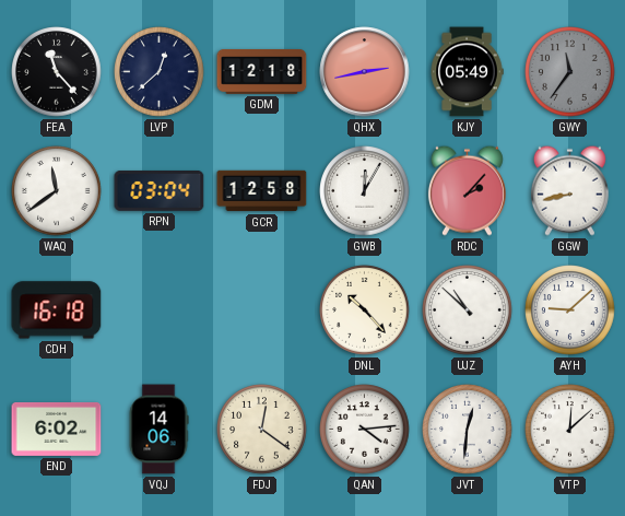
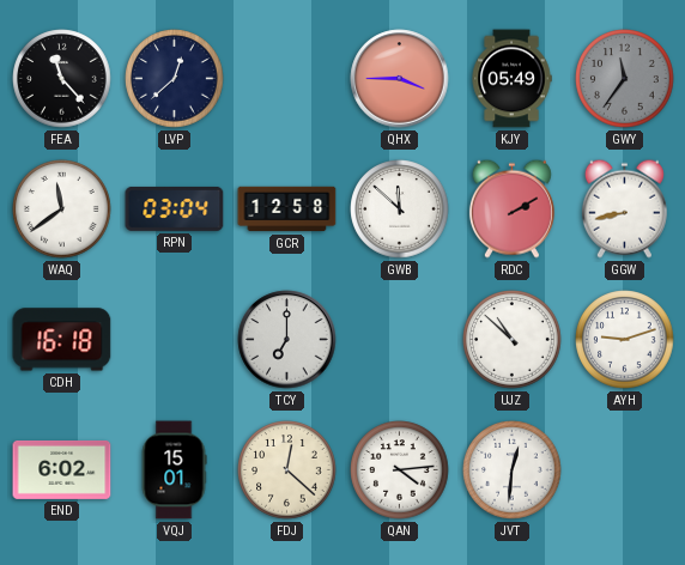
GDM: 12:18 -> none (262, 71)
QHX: 2:43 -> 3:45 (400, 79)
GWB: 12:05 -> 11:52 (400, 209)
RDC: 2:07 -> 2:10 (511, 208)
TCY: none -> 7:00 (287, 340)
DNL: 10:23 -> none (365, 310)
AYH: 9:08 -> 9:12 (625, 340)
VQJ: 14:06 -> 15:01 (174, 470)
FDJ: 12:21 -> 12:22 (287, 470)
VTP: 12:08 -> none (570, 430)
